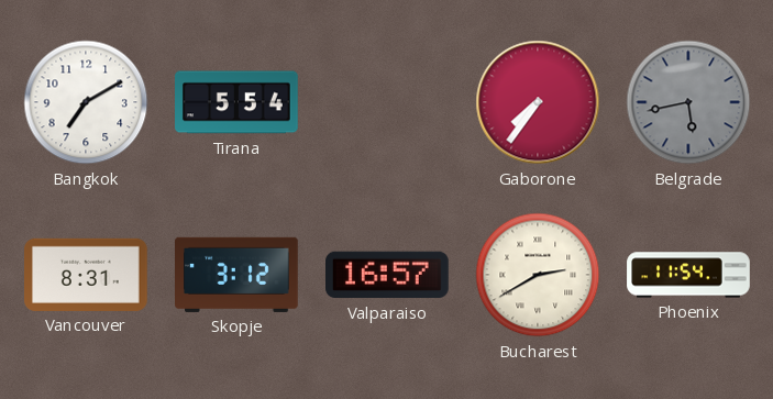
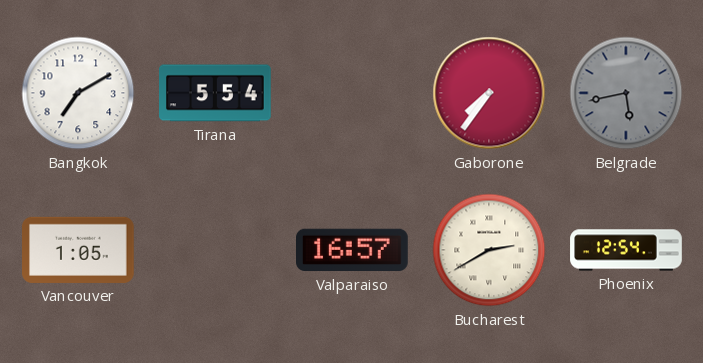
Vancouver: 8:31 -> 1:05 (79, 250)
Skopje: 3:12 -> none (238, 275)
Phoenix: 11:54 -> 12:54 (626, 250)
